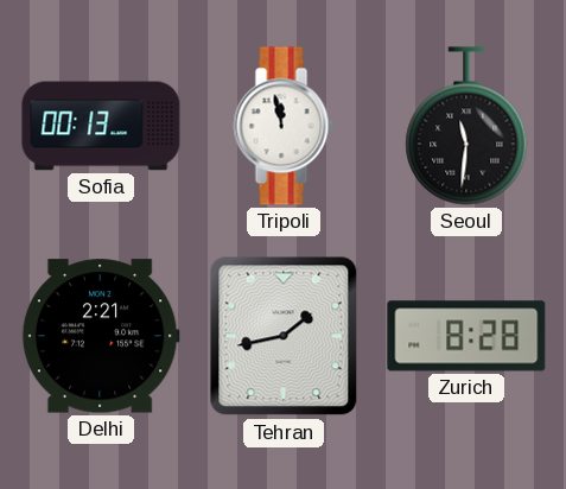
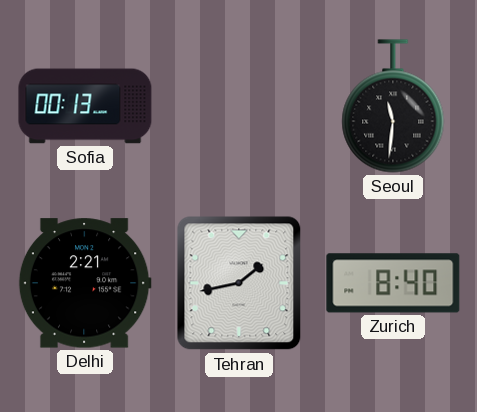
Tripoli: 11:58 -> none (284, 126)
Zurich: 8:28 -> 8:40 (393, 283)
